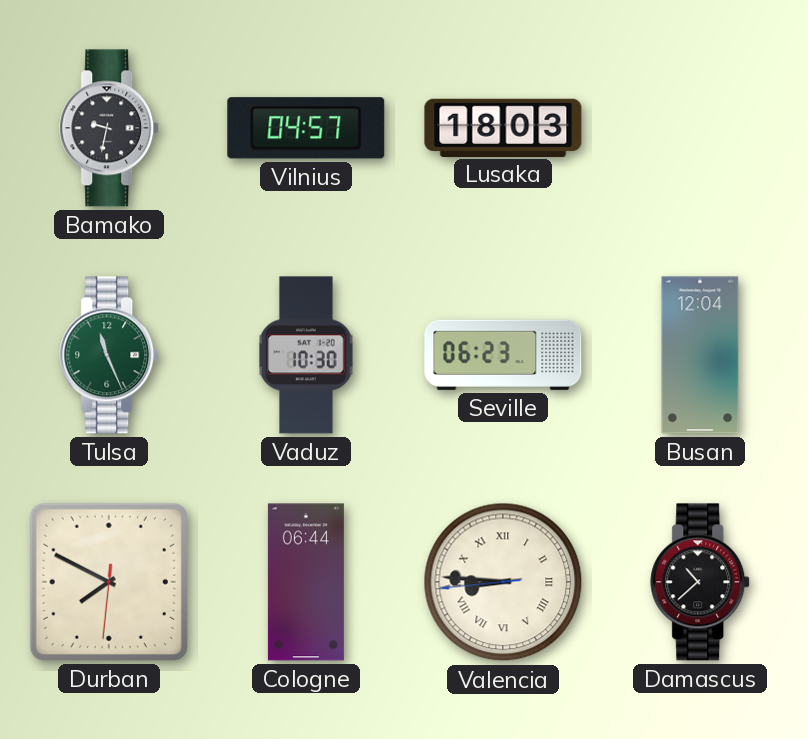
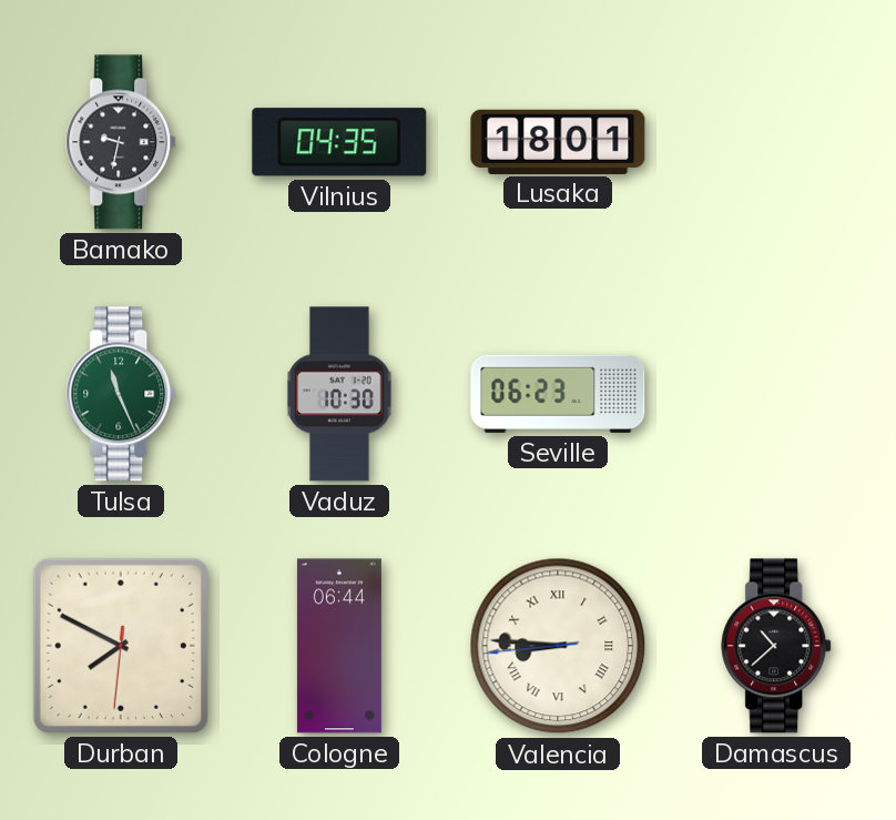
Vilnius: 04:57 -> 04:35 (339, 142)
Lusaka: 18:03 -> 18:01 (558, 141)
Busan: 12:04 -> none (700, 355)
